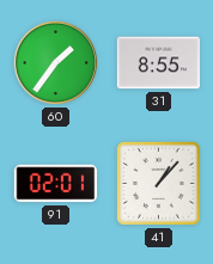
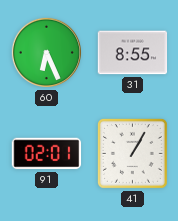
60: 1:36 -> 6:26 (46, 52)
41: 1:07 -> 1:05 (132, 153)
